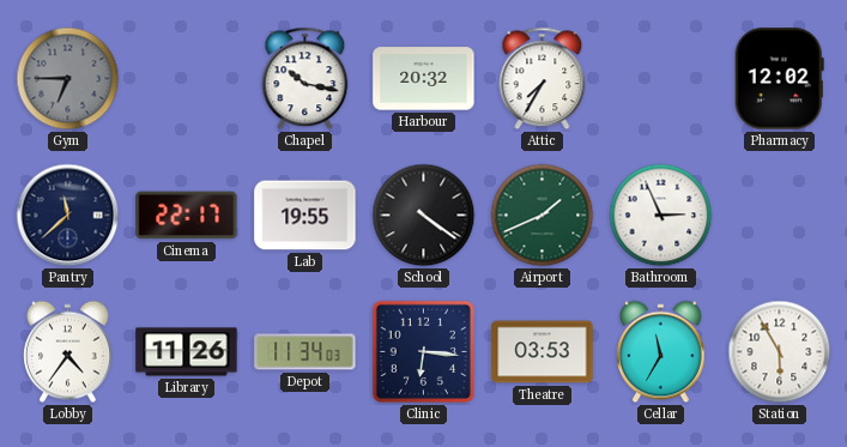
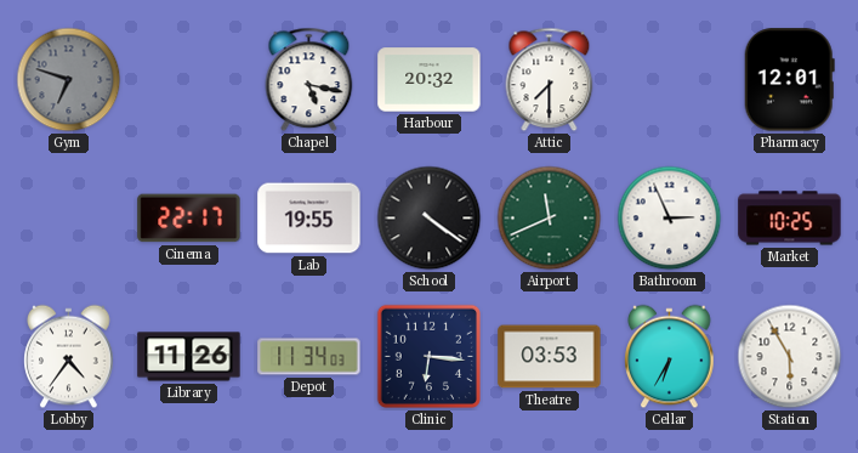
Gym: 6:45 -> 6:48 (69, 80)
Chapel: 10:17 -> 5:17 (309, 80)
Attic: 7:35 -> 7:30 (550, 80)
Pharmacy: 12:02 -> 12:01 (789, 80)
Pantry: 11:38 -> none (68, 216)
Airport: 1:41 -> 11:41 (550, 219)
Market: none -> 10:25 (790, 219)
Cellar: 11:35 -> 6:35 (670, 357)
